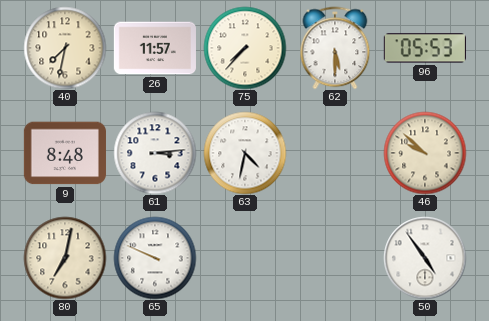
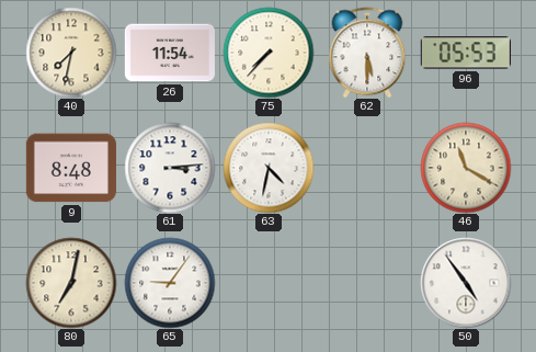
26: 11:57 -> 11:54 (170, 53)
46: 9:52 -> 11:20 (466, 168)
65: 9:49 -> 9:06 (170, 283)
